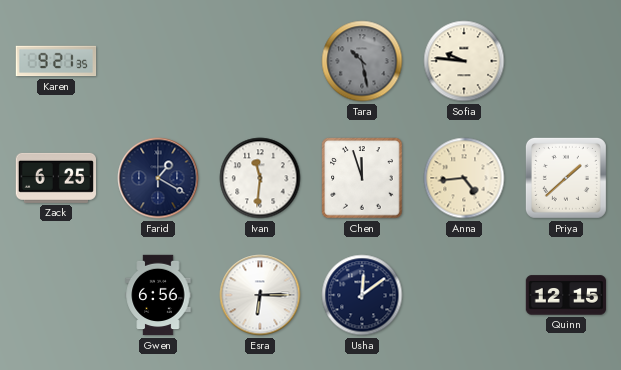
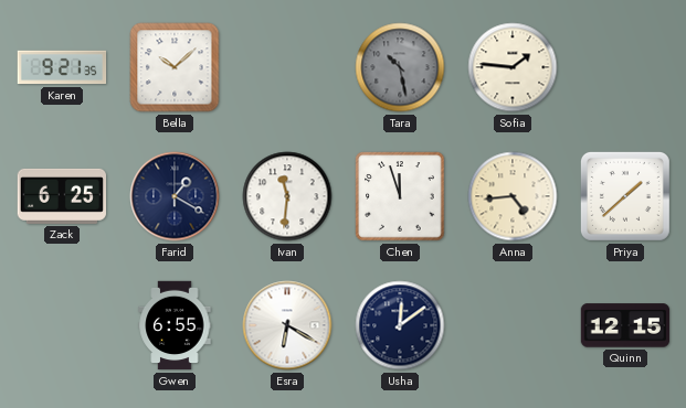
Bella: none -> 10:08 (175, 67)
Sofia: 9:46 -> 1:46 (513, 67)
Gwen: 6:56 -> 6:55 (175, 325)
Esra: 6:15 -> 6:20 (287, 325)
